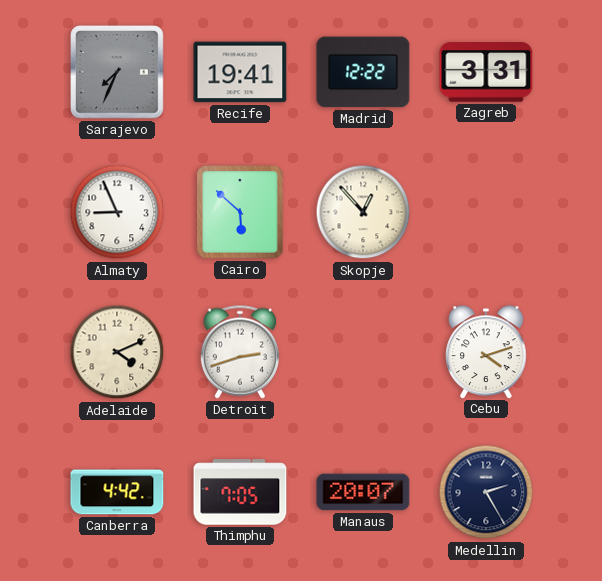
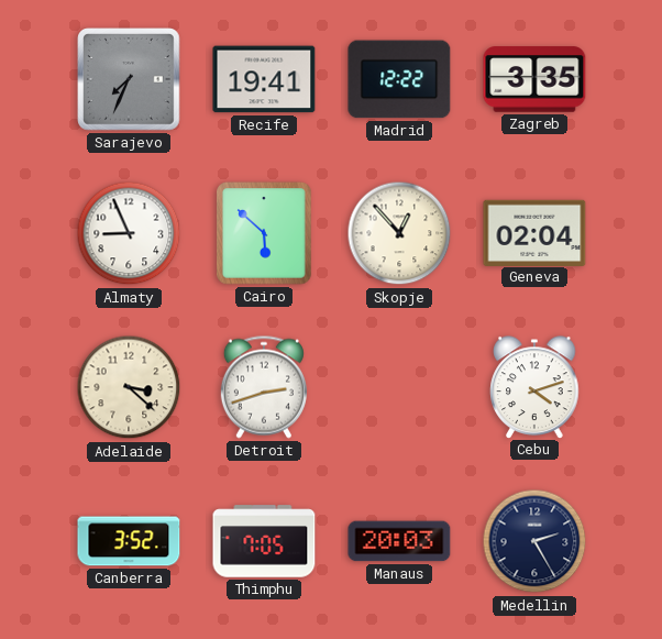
Zagreb: 3:31 -> 3:35 (534, 79)
Geneva: none -> 02:04 (534, 232)
Adelaide: 4:11 -> 3:22 (129, 387)
Canberra: 4:42 -> 3:52 (129, 541)
Manaus: 20:07 -> 20:03 (399, 541)
